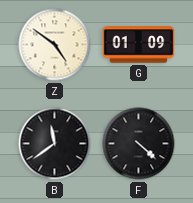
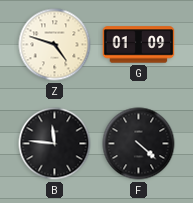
Z: 4:51 -> 4:48 (55, 45)
B: 11:39 -> 11:46 (55, 144)
